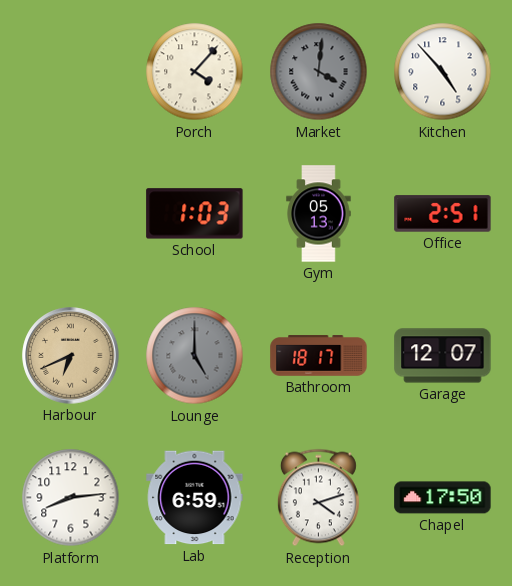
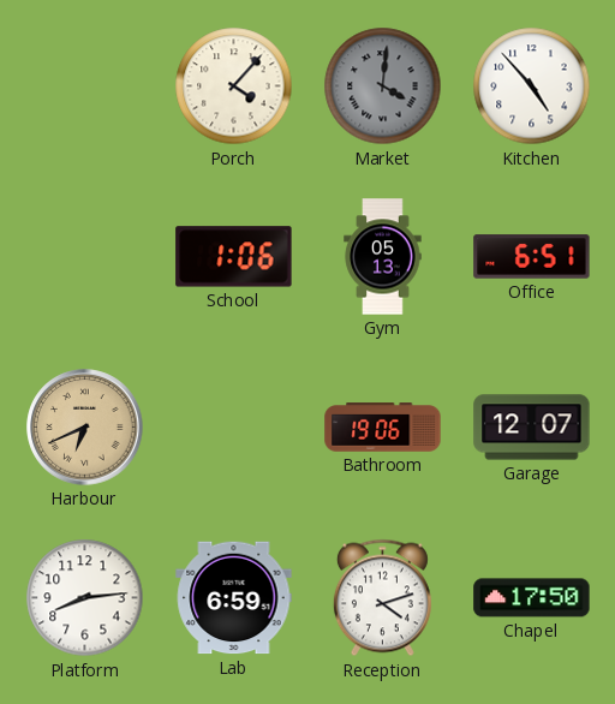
School: 1:03 -> 1:06 (234, 257)
Office: 2:51 -> 6:51 (532, 257)
Lounge: 5:00 -> none (195, 356)
Bathroom: 18:17 -> 19:06 (383, 428)
